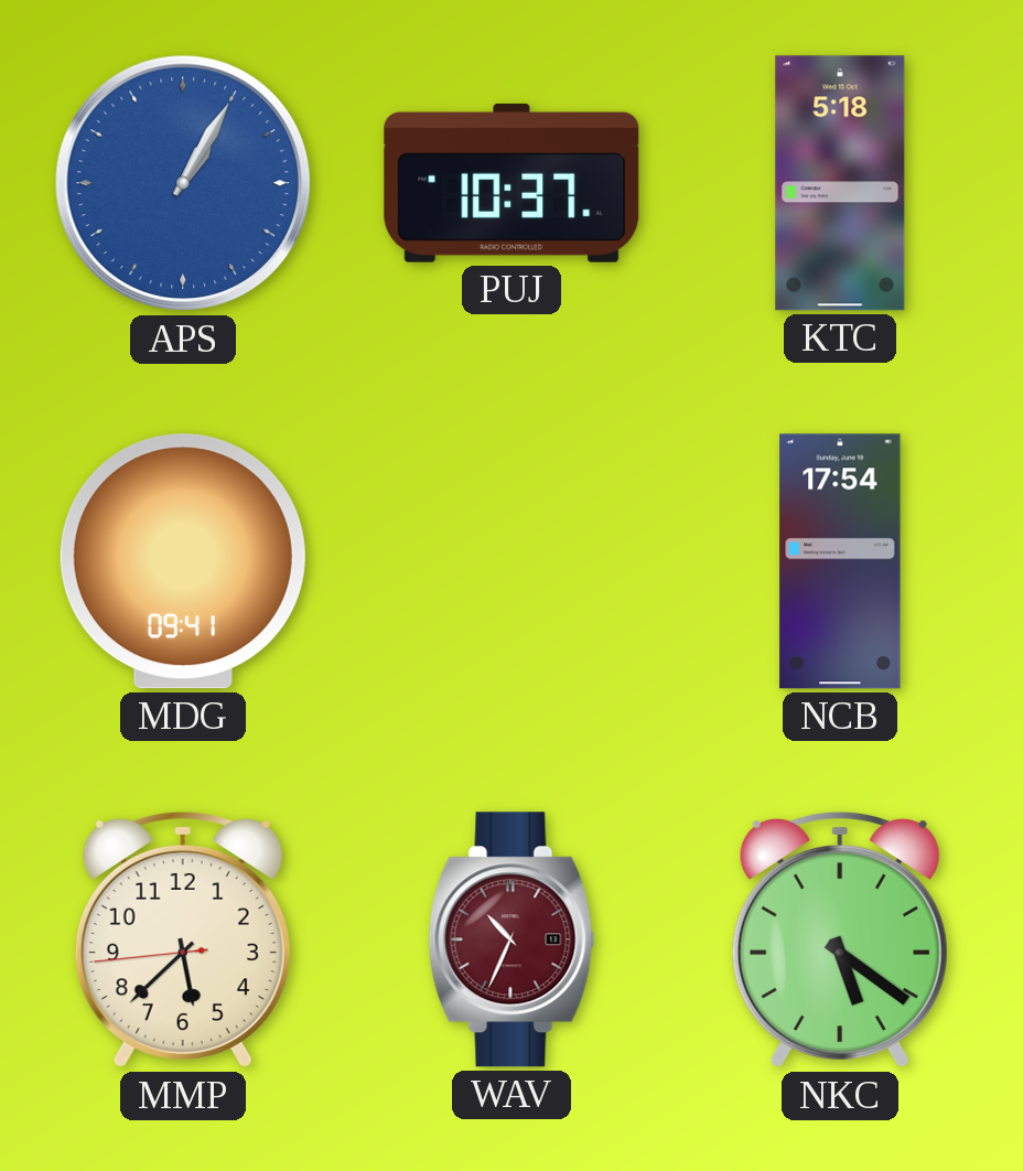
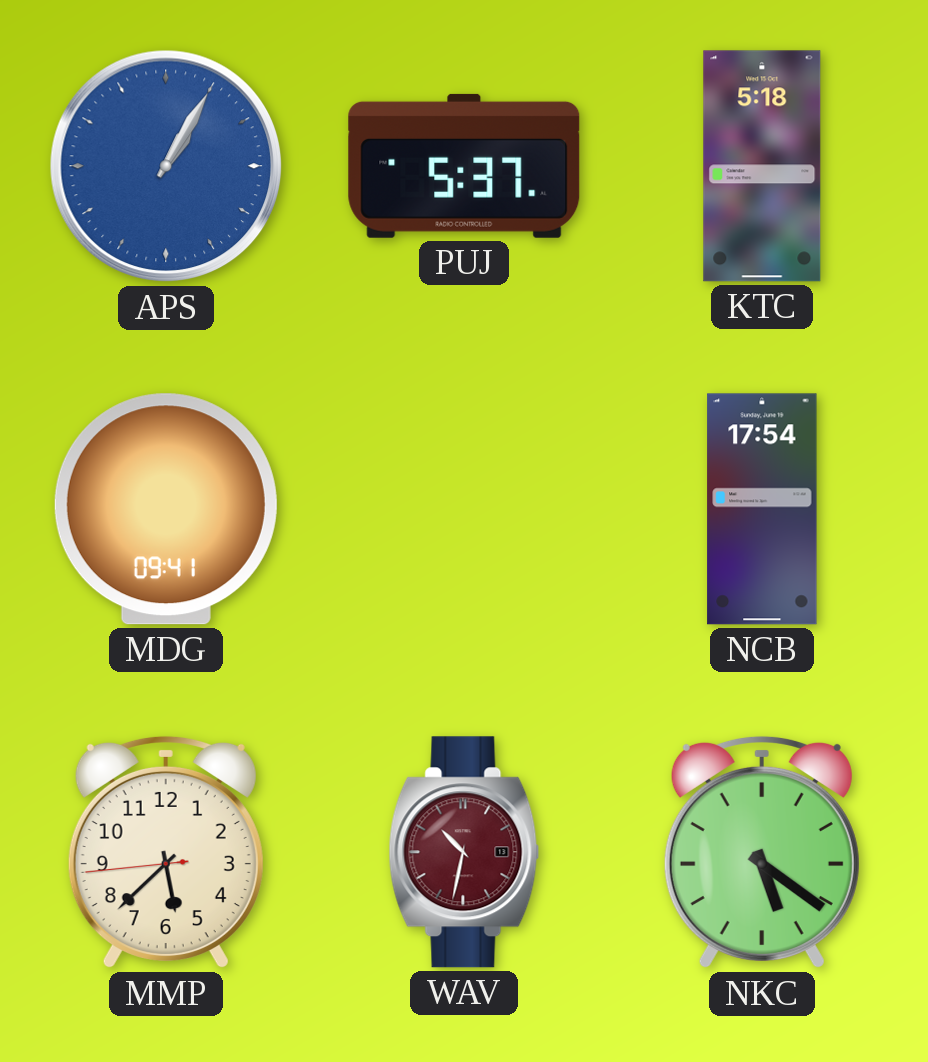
PUJ: 10:37 -> 5:37 (464, 166)
WAV: 10:34 -> 10:32 (464, 852)
